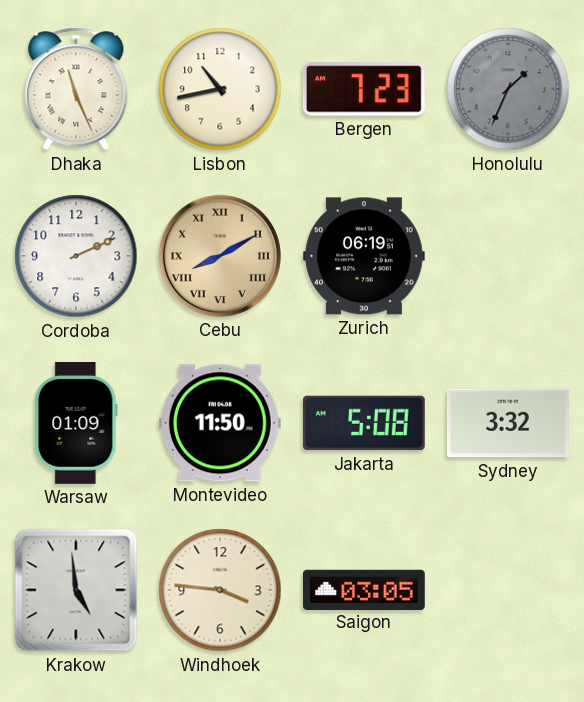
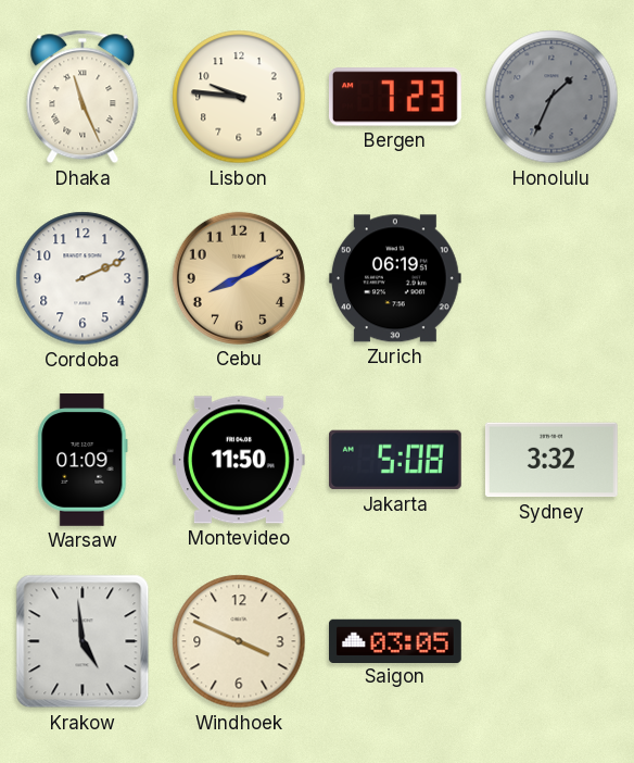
Lisbon: 10:43 -> 9:46 (239, 97)
Cebu numerals: Roman -> Arabic (239, 278)
Windhoek: 3:46 -> 3:49 (239, 641)
